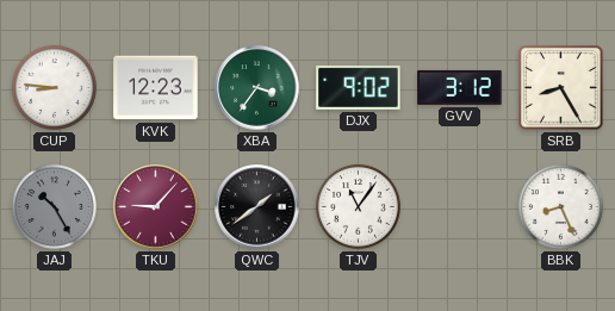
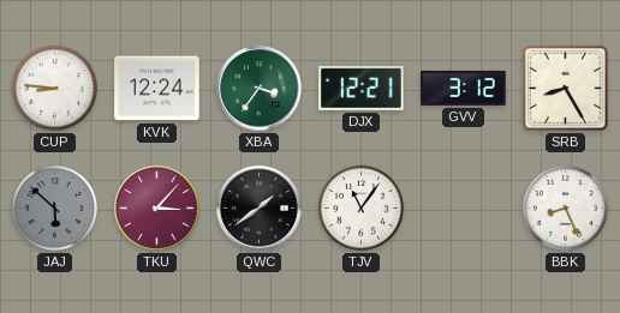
KVK: 12:23 -> 12:24 (157, 89)
DJX: 9:02 -> 12:21 (362, 88)
JAJ: 10:25 -> 5:52 (54, 207)
TKU: 9:07 -> 3:07 (157, 209)
